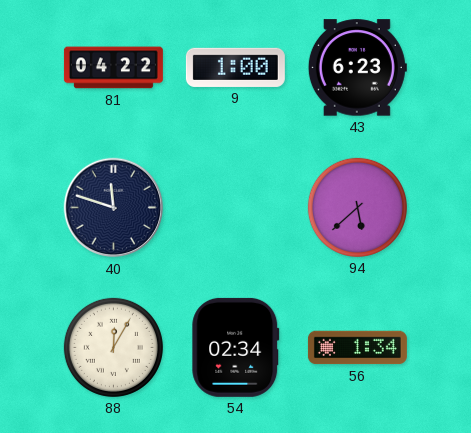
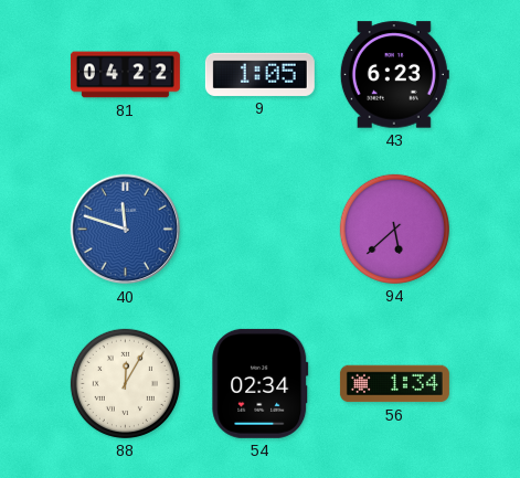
9: 1:00 -> 1:05 (259, 74)
40 dial: navy -> blue (126, 230)
